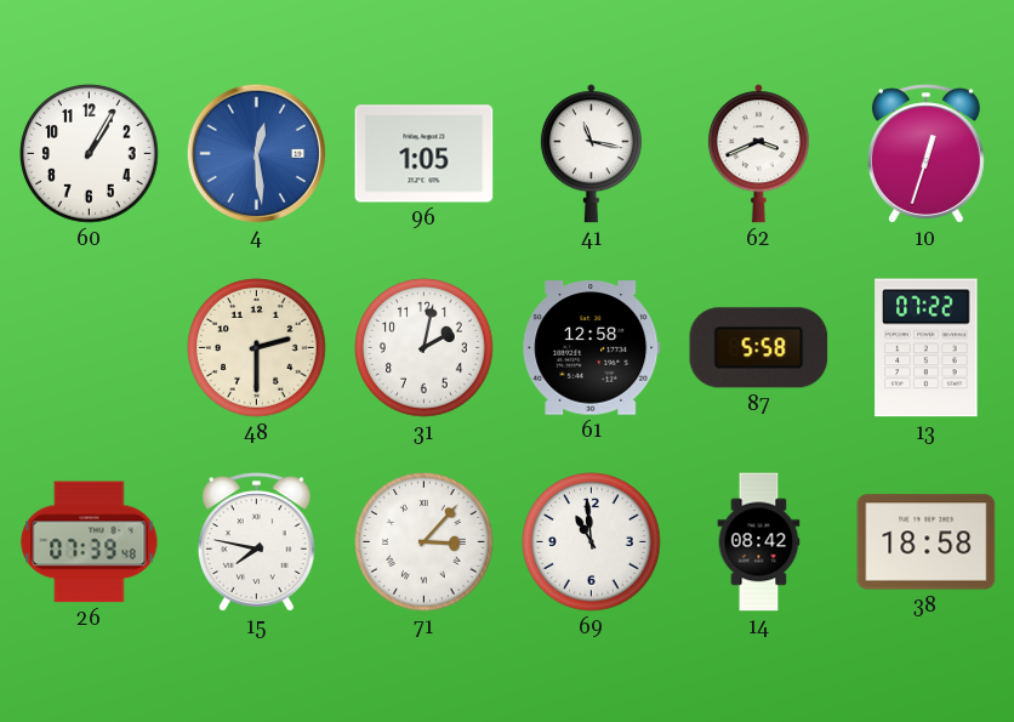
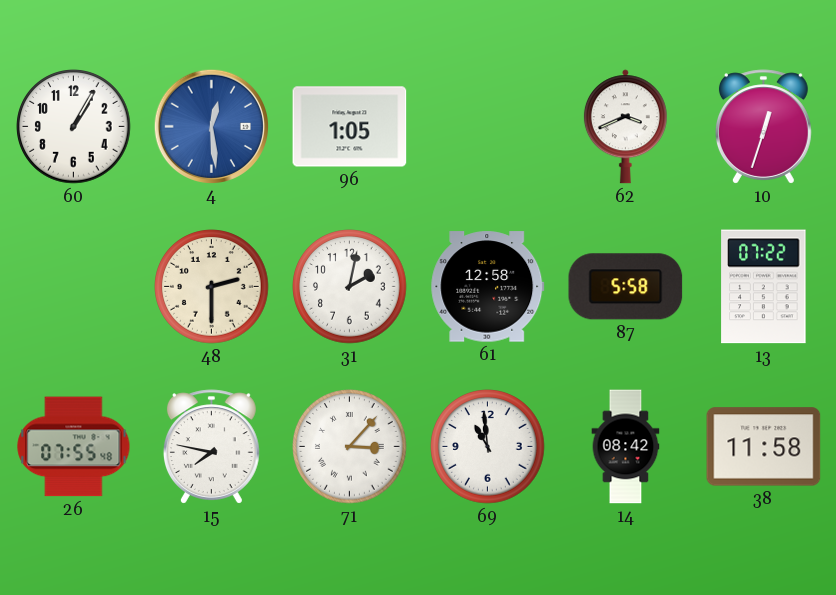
41: 11:17 -> none (591, 154)
26: 07:39 -> 07:55 (74, 447)
38: 18:58 -> 11:58 (764, 447)
